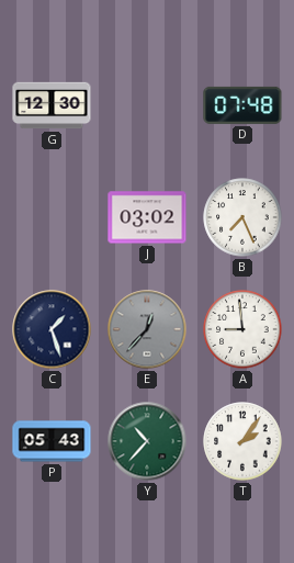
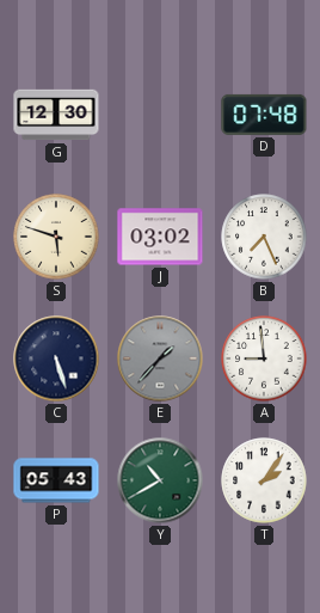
S: none -> 5:48 (56, 237)
C: 1:27 -> 5:27 (56, 358)
E: 12:37 -> 1:37 (160, 358)
Y: 10:37 -> 10:40 (160, 480)
